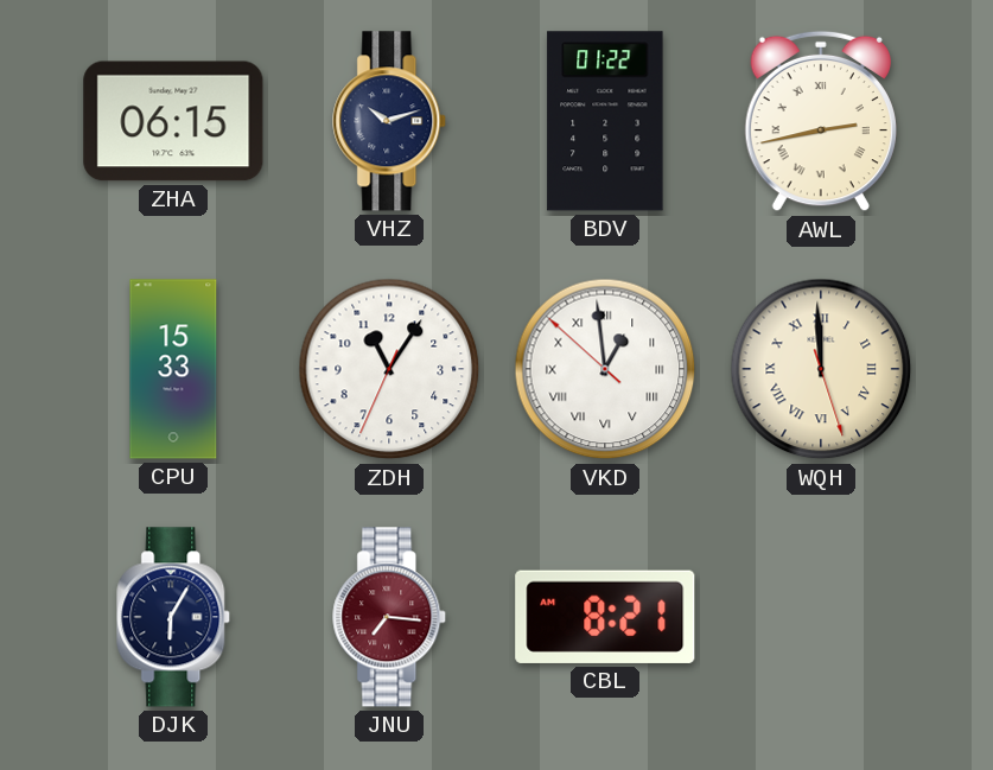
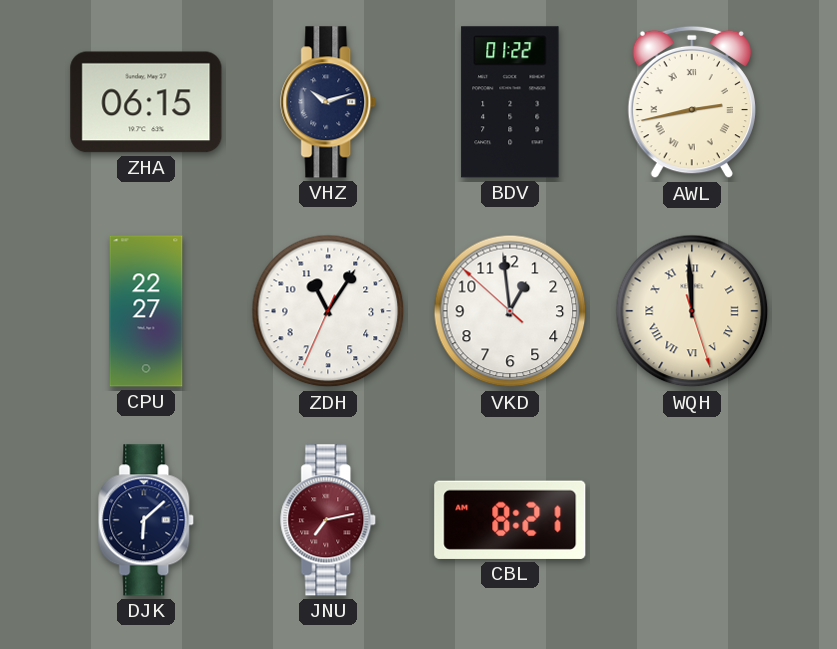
CPU: 15:33 -> 22:27 (146, 311)
VKD numerals: Roman -> Arabic (510, 311)
DJK: 6:05 -> 6:08 (147, 520)
JNU: 7:16 -> 7:13 (329, 520)
